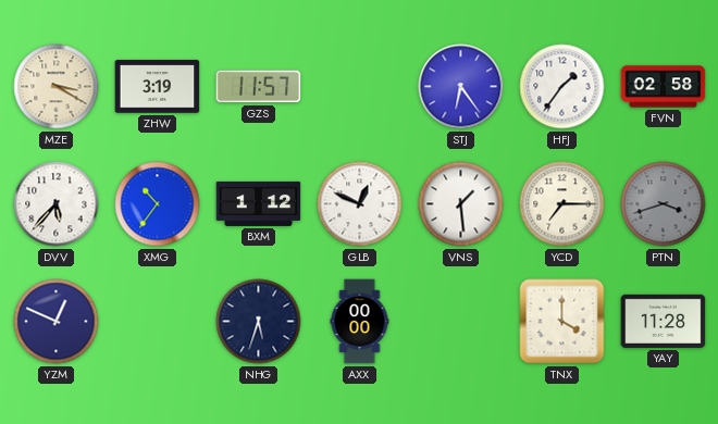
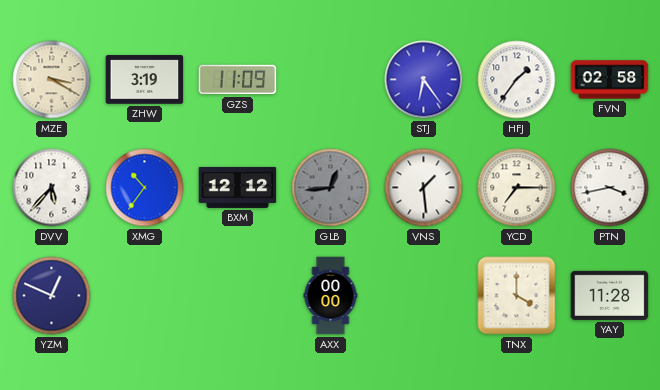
GZS: 11:57 -> 11:09 (238, 80)
BXM: 1:12 -> 12:12 (238, 187)
GLB: 12:49 -> 12:44 (331, 188)
GLB dial: white -> grey (331, 188)
PTN: 3:42 -> 3:43 (610, 188)
PTN dial: grey -> white (610, 188)
NHG: 5:33 -> none (259, 322)
